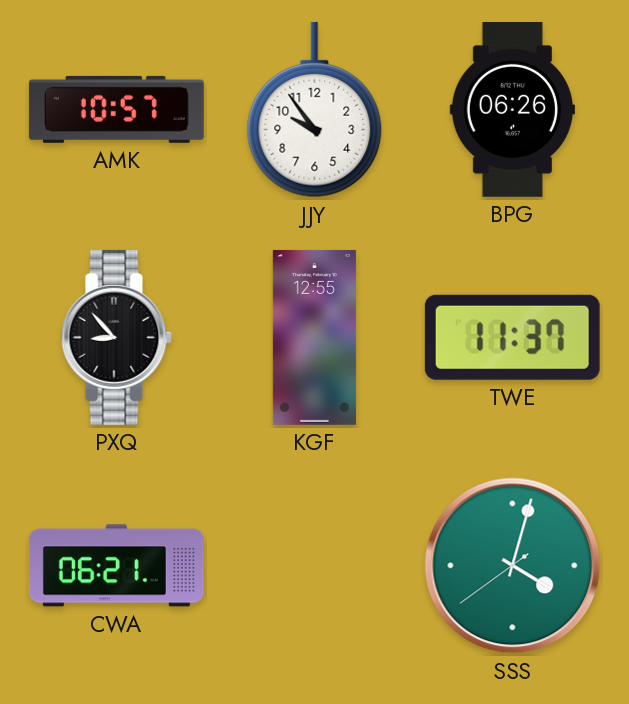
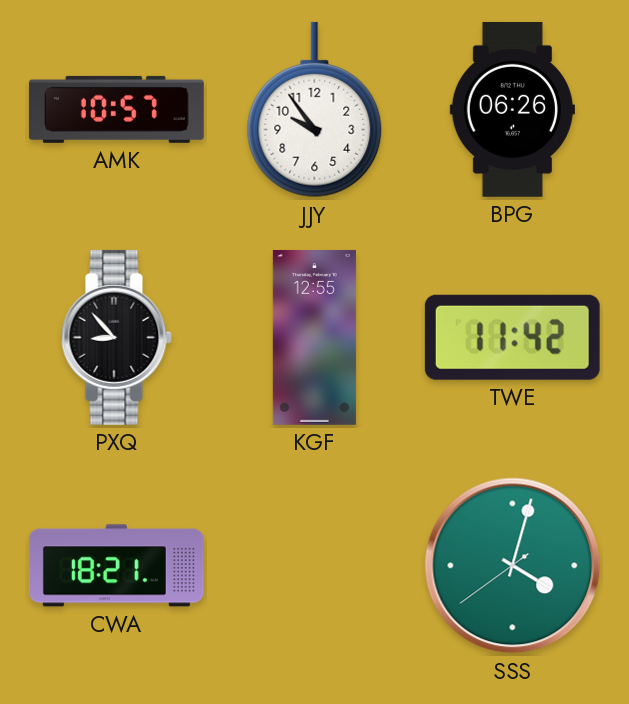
TWE: 11:37 -> 11:42 (512, 337)
CWA: 06:21 -> 18:21 (116, 566)
